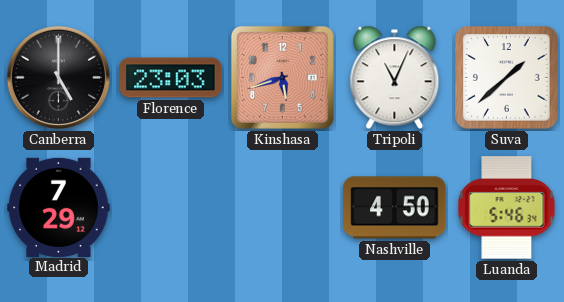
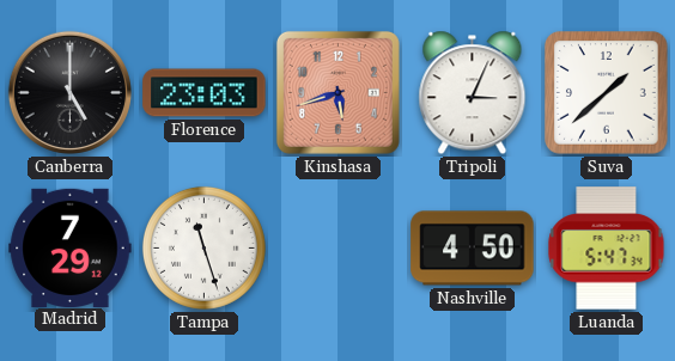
Tripoli: 11:04 -> 3:04 (473, 93)
Tampa: none -> 11:27 (203, 247)
Luanda: 5:46 -> 5:47 (607, 249)
